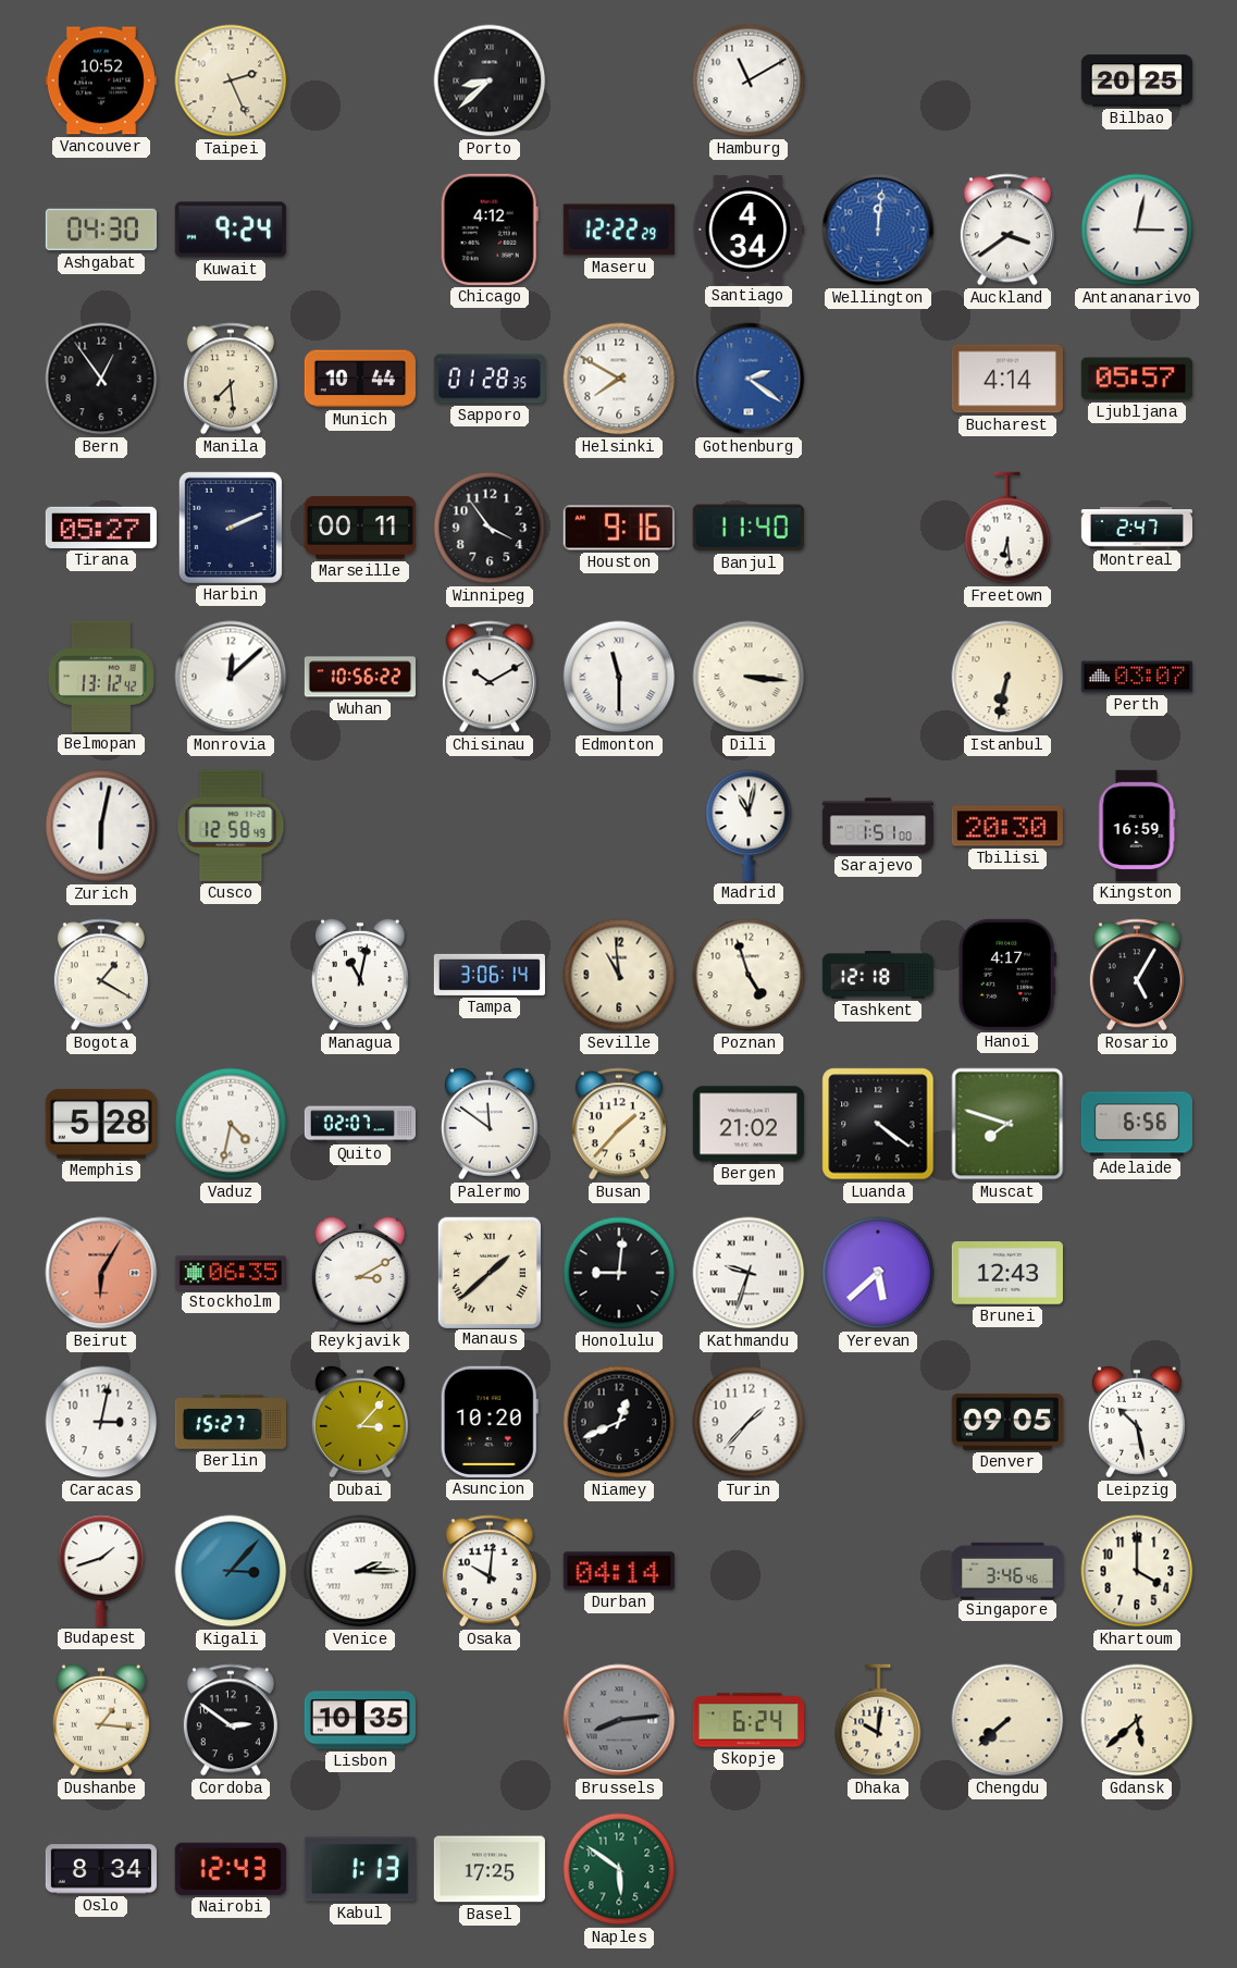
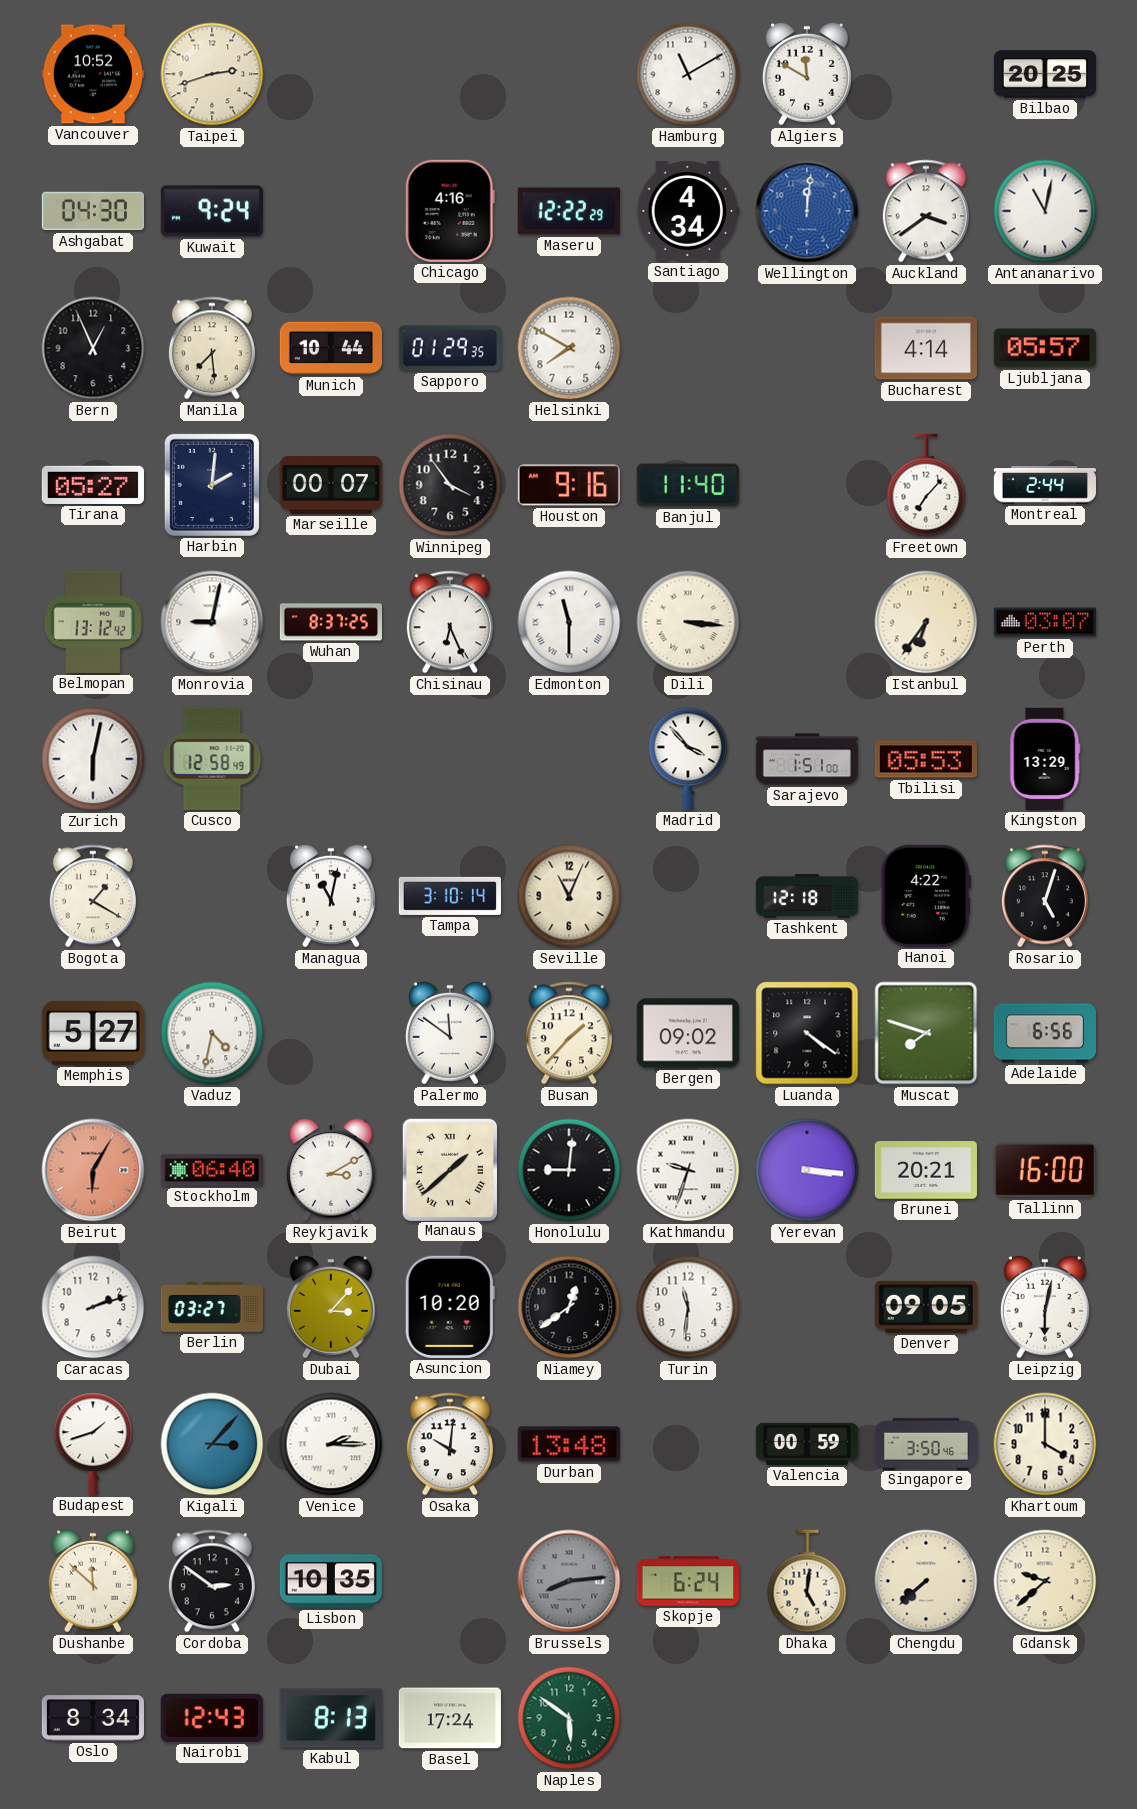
Taipei: 2:26 -> 2:42 (212, 74)
Porto: 8:38 -> none (490, 81)
Algiers: none -> 11:50 (807, 74)
Chicago: 4:12 -> 4:16 (450, 211)
Antananarivo: 3:02 -> 11:02 (1045, 211)
Bern: 12:54 -> 12:56 (93, 348)
Sapporo: 01:28 -> 01:29 (450, 348)
Gothenburg: 2:21 -> none (749, 379)
Harbin: 2:11 -> 2:01 (212, 485)
Marseille: 00:11 -> 00:07 (331, 485)
Freetown: 6:29 -> 7:07 (926, 485)
Montreal: 2:47 -> 2:44 (1044, 485)
Monrovia: 12:08 -> 9:02 (212, 622)
Wuhan: 10:56 -> 8:37 (330, 622)
Chisinau: 10:10 -> 6:26 (450, 622)
Istanbul: 6:32 -> 6:36 (926, 622)
Madrid: 11:02 -> 3:53 (688, 759)
Tbilisi: 20:30 -> 05:53 (926, 759)
Kingston: 16:59 -> 13:29 (1045, 759)
Tampa: 3:06 -> 3:10 (450, 896)
Seville: 10:59 -> 11:04 (569, 896)
Poznan: 4:57 -> none (749, 975)
Hanoi: 4:17 -> 4:22 (926, 896)
Rosario: 5:05 -> 5:03 (1045, 896)
Memphis: 5:28 -> 5:27 (93, 1033)
Quito: 02:07 -> none (359, 1124)
Bergen: 21:02 -> 09:02 (688, 1033)
Stockholm: 06:35 -> 06:40 (212, 1170)
Yerevan: 5:38 -> 3:16 (807, 1170)
Brunei: 12:43 -> 20:21 (926, 1170)
Tallinn: none -> 16:00 (1045, 1170)
Caracas: 3:02 -> 2:12 (93, 1307)
Berlin: 15:27 -> 03:27 (212, 1307)
Niamey: 12:41 -> 12:39 (569, 1307)
Turin: 1:37 -> 11:31 (688, 1307)
Leipzig: 10:28 -> 6:02 (1045, 1307)
Durban: 04:14 -> 13:48 (569, 1444)
Valencia: none -> 00:59 (806, 1444)
Singapore: 3:46 -> 3:50 (925, 1443)
Dushanbe: 1:16 -> 11:52 (93, 1581)
Dhaka: 10:01 -> 5:01 (807, 1581)
Gdansk: 5:38 -> 9:38 (1045, 1581)
Kabul: 1:13 -> 8:13 (331, 1718)
Basel: 17:25 -> 17:24 (450, 1718)
